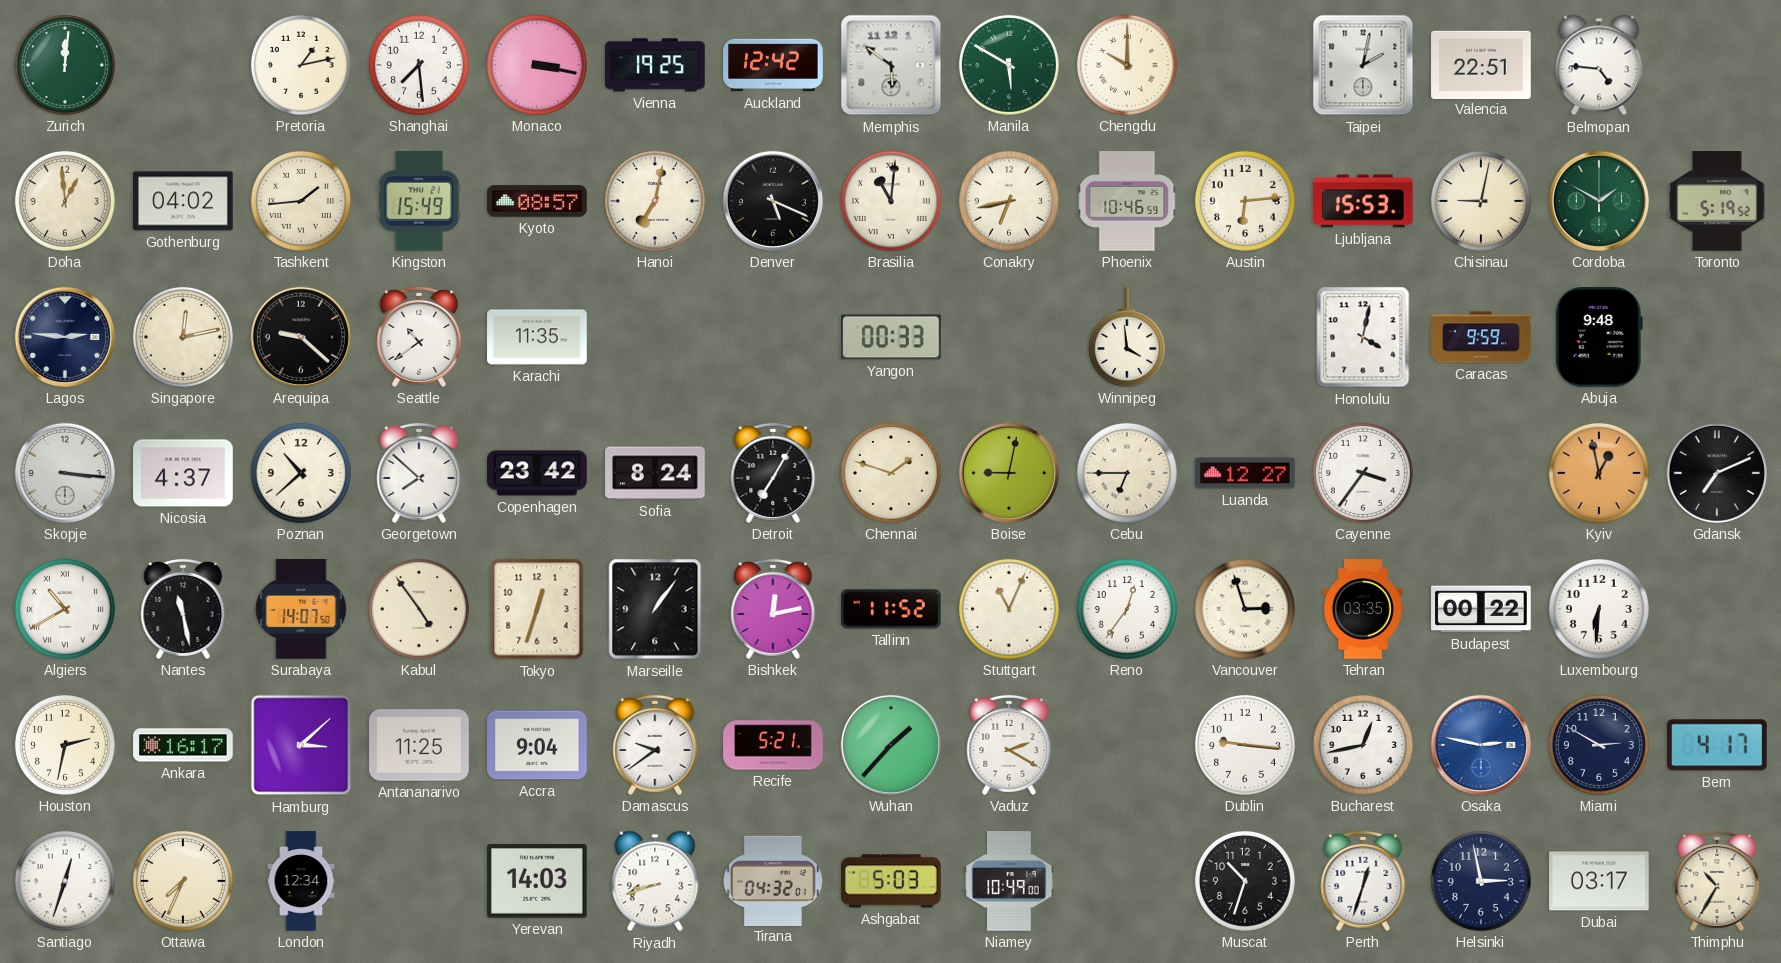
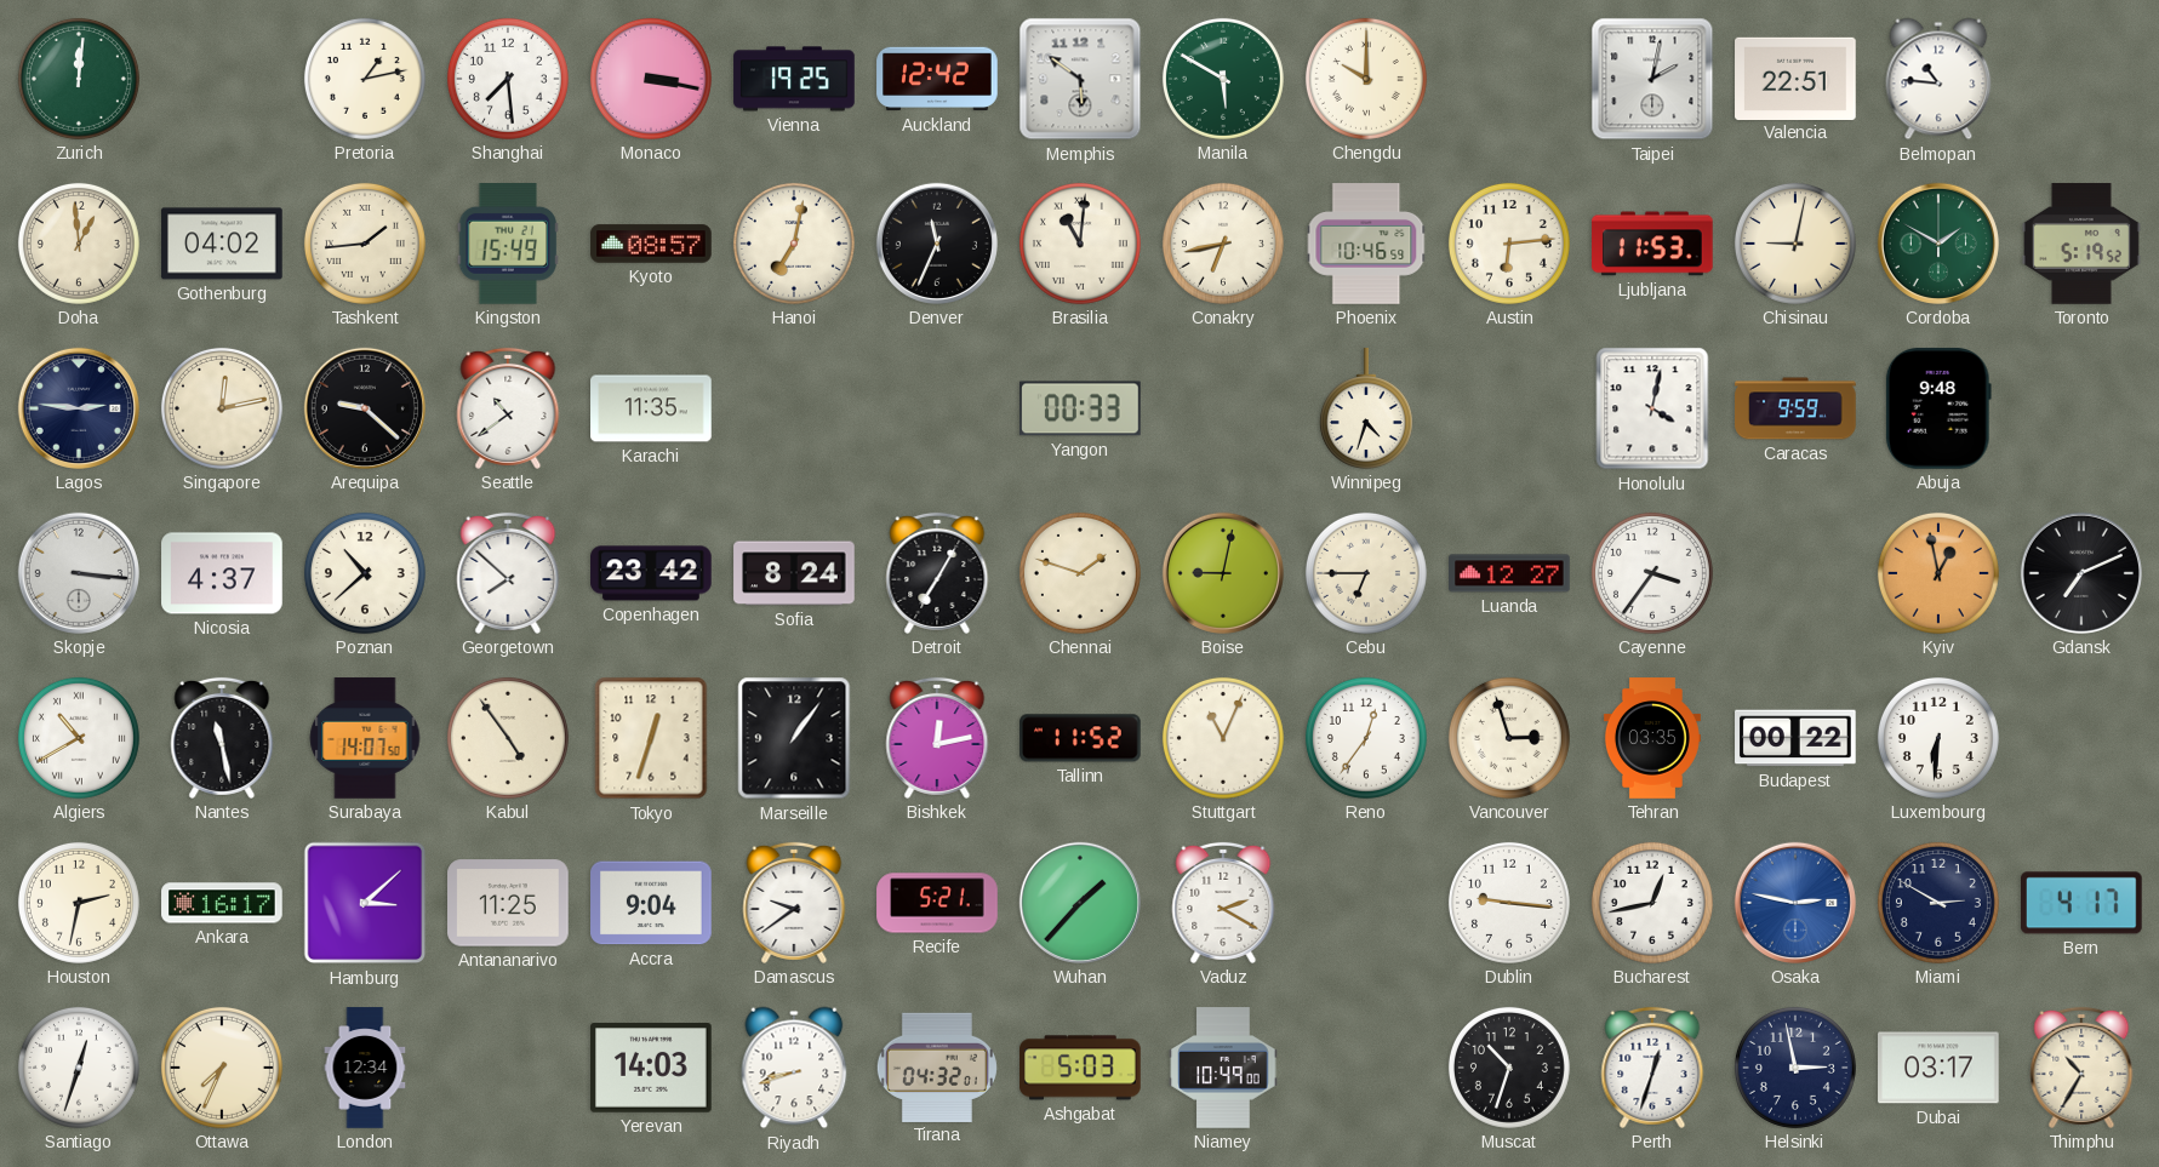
Belmopan: 4:46 -> 10:46 (1938, 79)
Denver: 5:19 -> 11:34 (937, 244)
Ljubljana: 15:53 -> 11:53 (1652, 244)
Winnipeg: 3:59 -> 4:33 (1366, 408)
